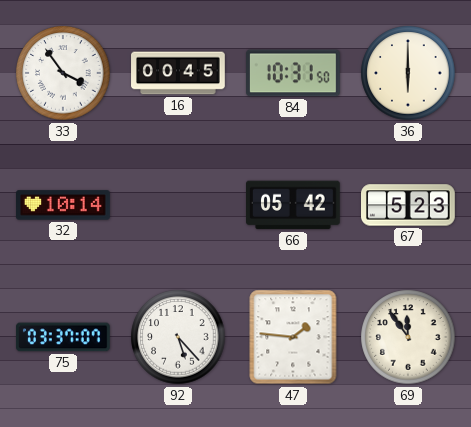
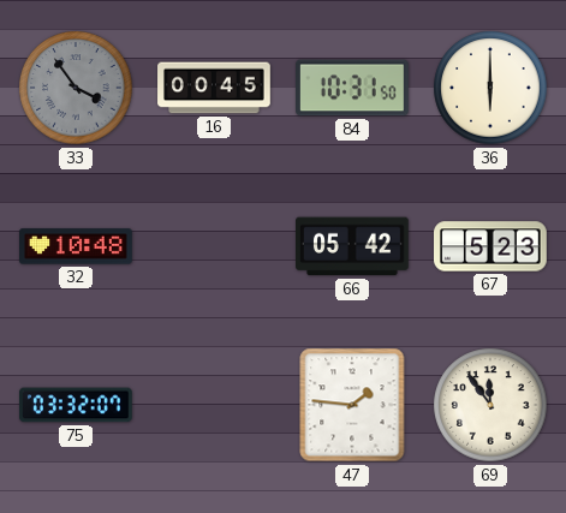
33 dial: white -> grey (76, 88)
32: 10:14 -> 10:48 (77, 246)
75: 03:37 -> 03:32 (77, 405)
92: 5:23 -> none (178, 337)
